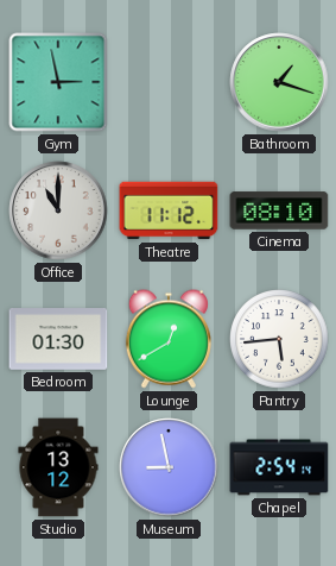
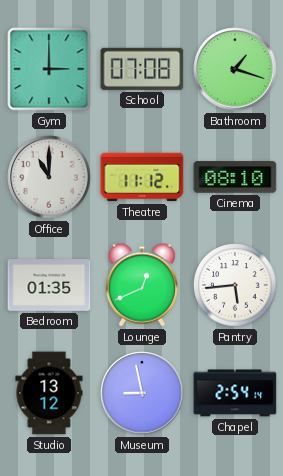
Gym: 2:58 -> 3:00 (49, 69)
School: none -> 07:08 (142, 69)
Bedroom: 01:30 -> 01:35 (49, 286)
Lounge: 12:40 -> 12:41 (142, 285)
